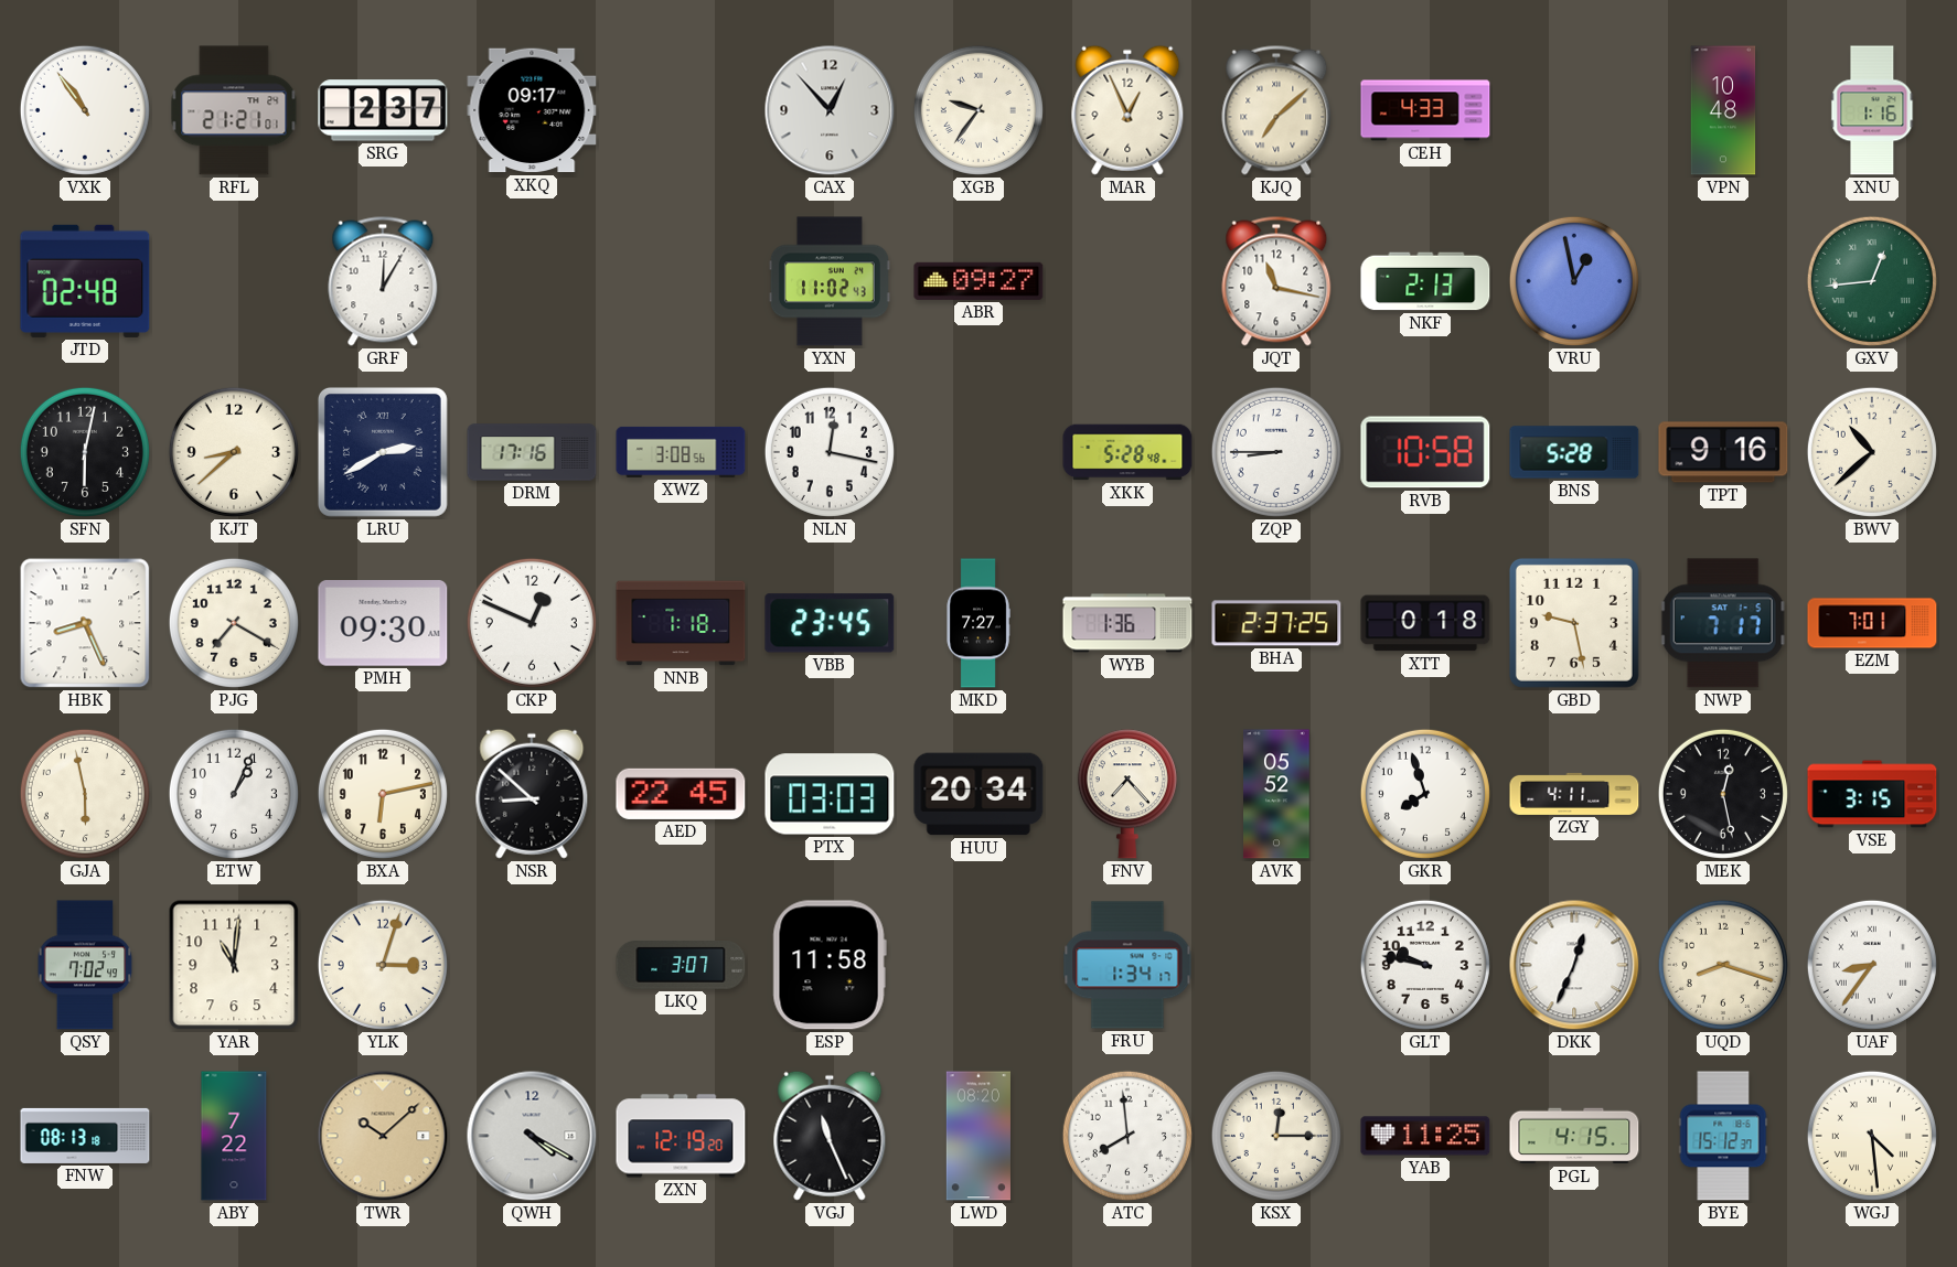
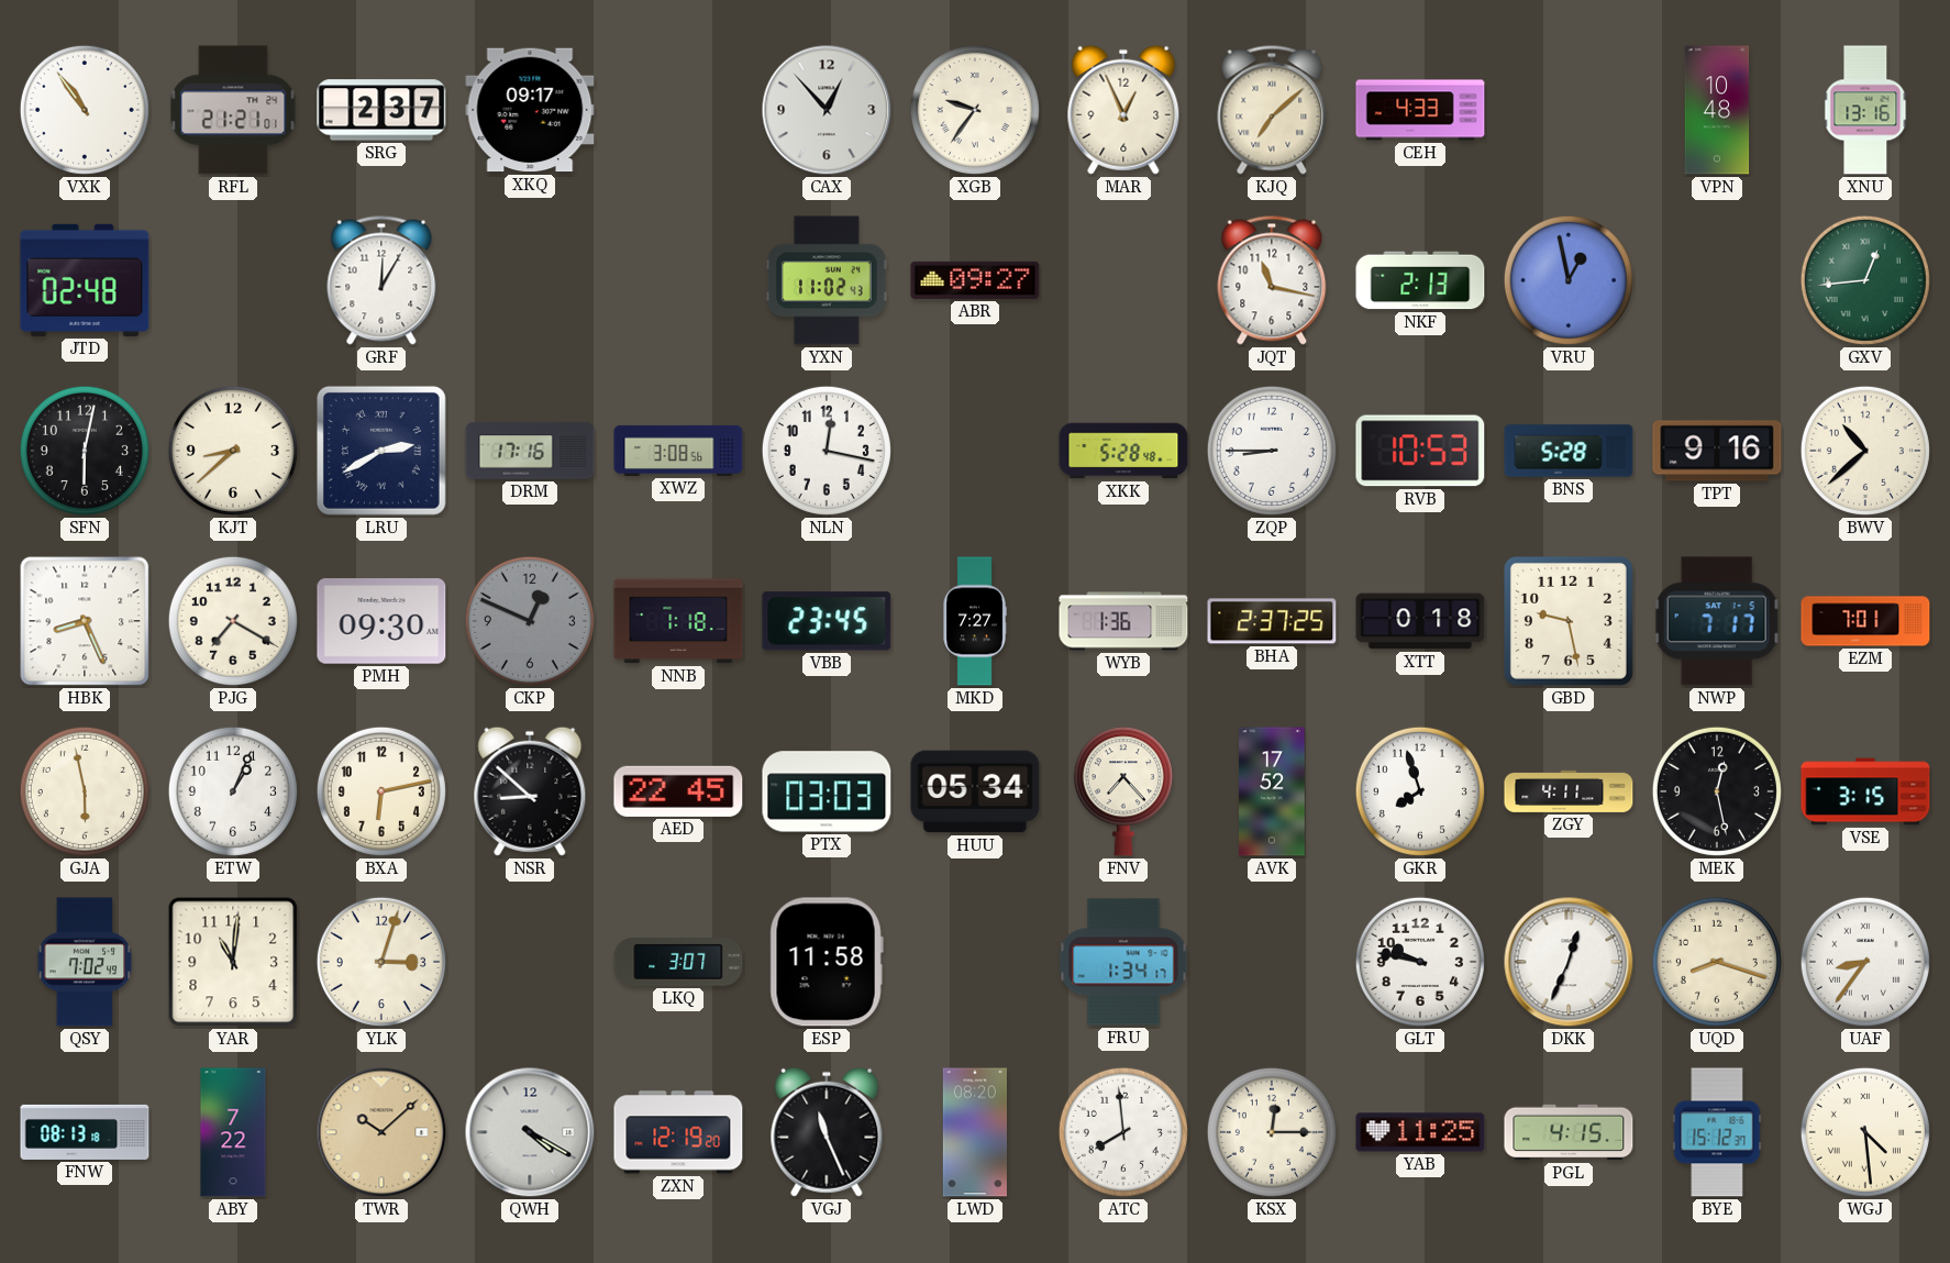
XNU: 1:16 -> 13:16 (1865, 110)
RVB: 10:58 -> 10:53 (1420, 451)
CKP dial: white -> grey (530, 621)
HUU: 20:34 -> 05:34 (975, 791)
AVK: 05:52 -> 17:52 (1272, 791)
